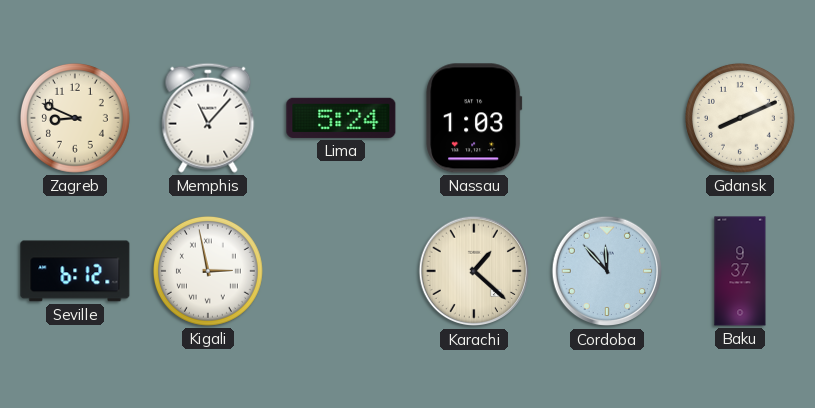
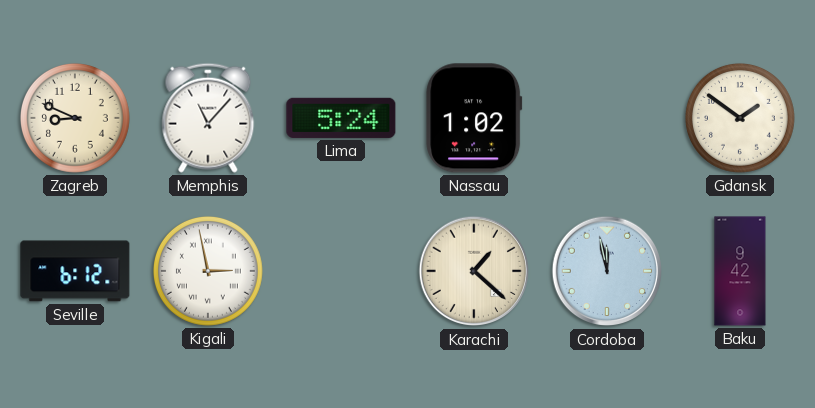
Nassau: 1:03 -> 1:02 (474, 118)
Gdansk: 8:11 -> 1:51 (740, 118)
Cordoba: 11:53 -> 11:58 (607, 271)
Baku: 9:37 -> 9:42 (740, 271)
